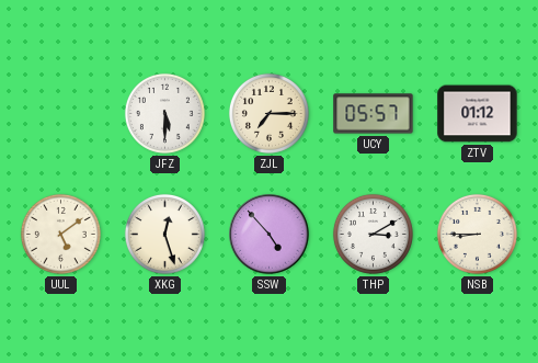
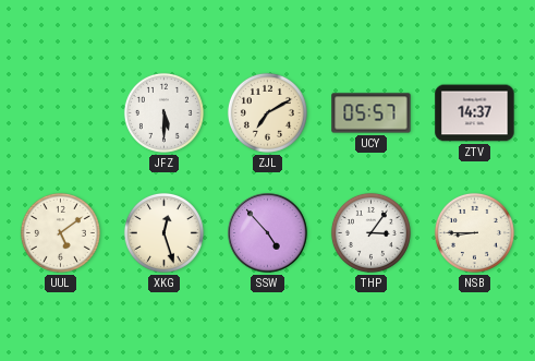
ZJL: 7:15 -> 7:10 (267, 112)
ZTV: 01:12 -> 14:37 (475, 113)
THP: 3:10 -> 3:06 (370, 232)
